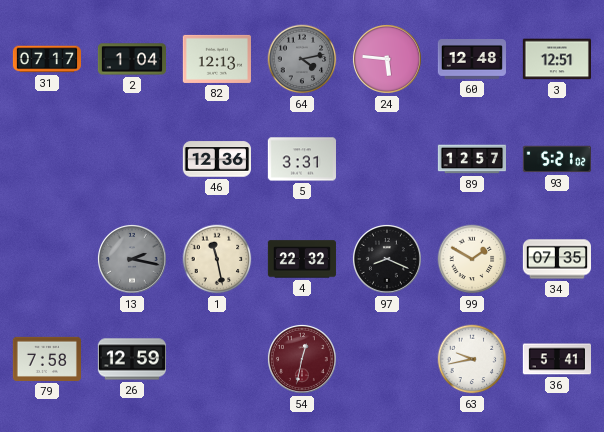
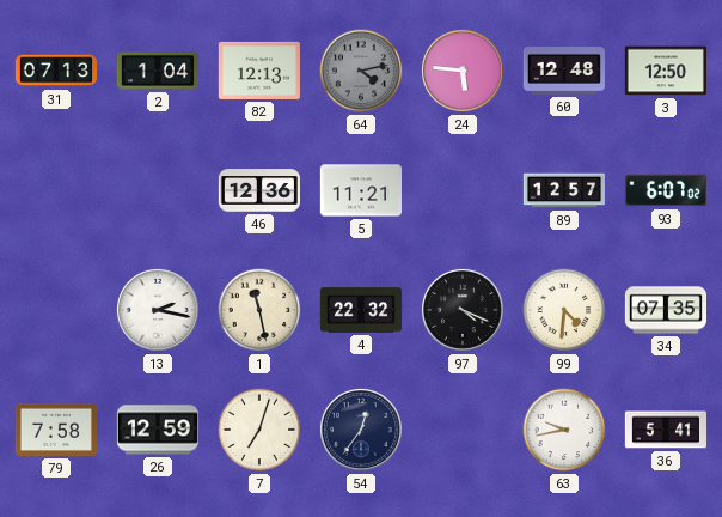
31: 07:17 -> 07:13 (55, 71)
3: 12:51 -> 12:50 (665, 71)
5: 3:31 -> 11:21 (360, 190)
93: 5:21 -> 6:07 (665, 190)
13 dial: grey -> white (158, 310)
97: 8:19 -> 4:19 (463, 310)
99: 1:50 -> 4:31 (564, 310)
7: none -> 7:03 (259, 430)
54: 12:32 -> 12:36 (361, 430)
54 dial: burgundy -> navy (361, 430)
